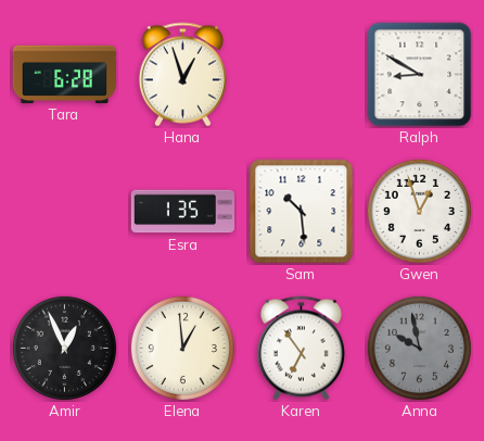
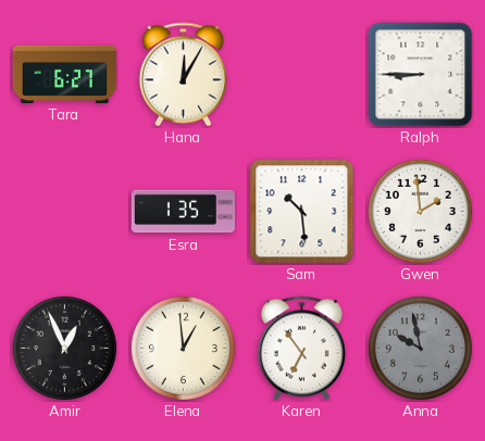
Tara: 6:28 -> 6:27 (64, 74)
Hana: 12:57 -> 12:05 (183, 75)
Ralph: 8:50 -> 8:45 (421, 75)
Gwen: 12:57 -> 1:59 (420, 211)
